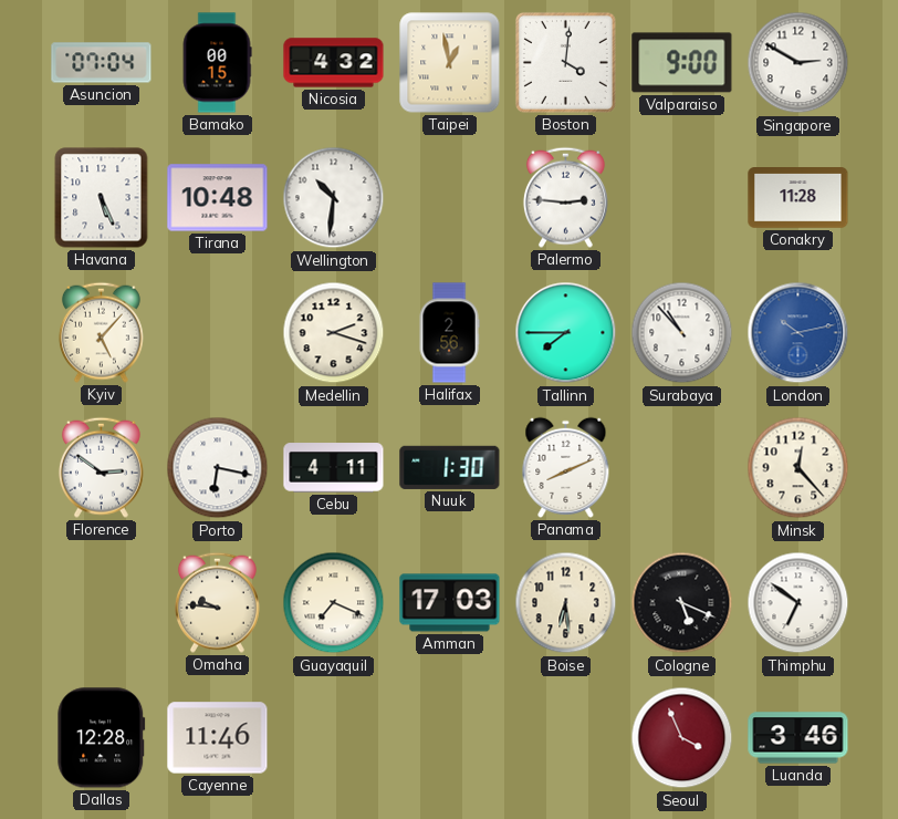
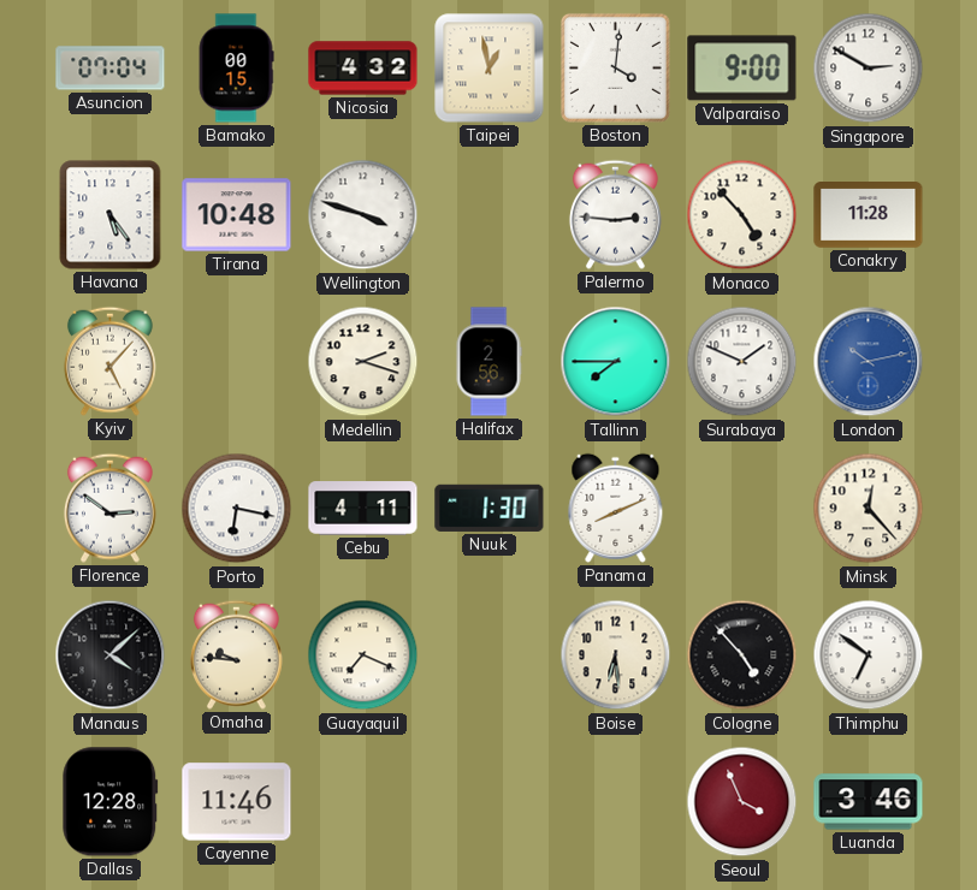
Havana: 5:26 -> 5:24 (111, 215)
Wellington: 10:31 -> 3:48 (363, 215)
Monaco: none -> 4:53 (742, 215)
Surabaya: 10:53 -> 1:49 (742, 362)
Manaus: none -> 4:08 (111, 655)
Amman: 17:03 -> none (450, 603)
Cologne: 5:19 -> 4:53 (742, 655)
